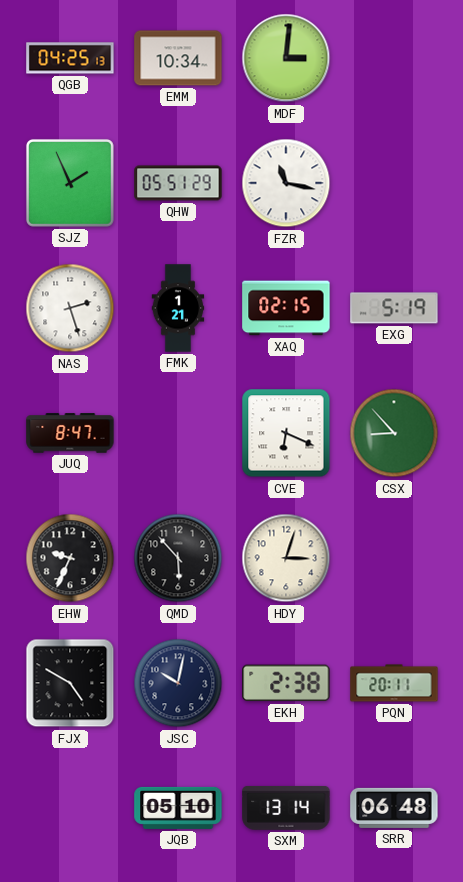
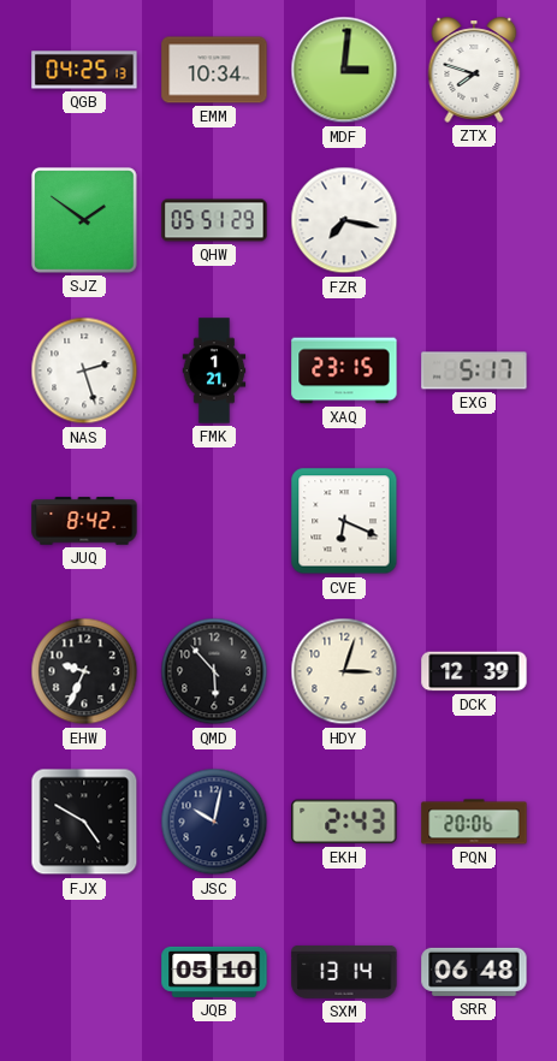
ZTX: none -> 7:48 (474, 70)
SJZ: 1:56 -> 1:51 (84, 220)
FZR: 11:17 -> 7:17 (344, 220)
XAQ: 02:15 -> 23:15 (344, 371)
EXG: 5:19 -> 5:17 (474, 371)
JUQ: 8:47 -> 8:42 (84, 521)
CSX: 8:53 -> none (394, 433)
DCK: none -> 12:39 (474, 671)
EKH: 2:38 -> 2:43 (344, 822)
PQN: 20:11 -> 20:06 (474, 822)
